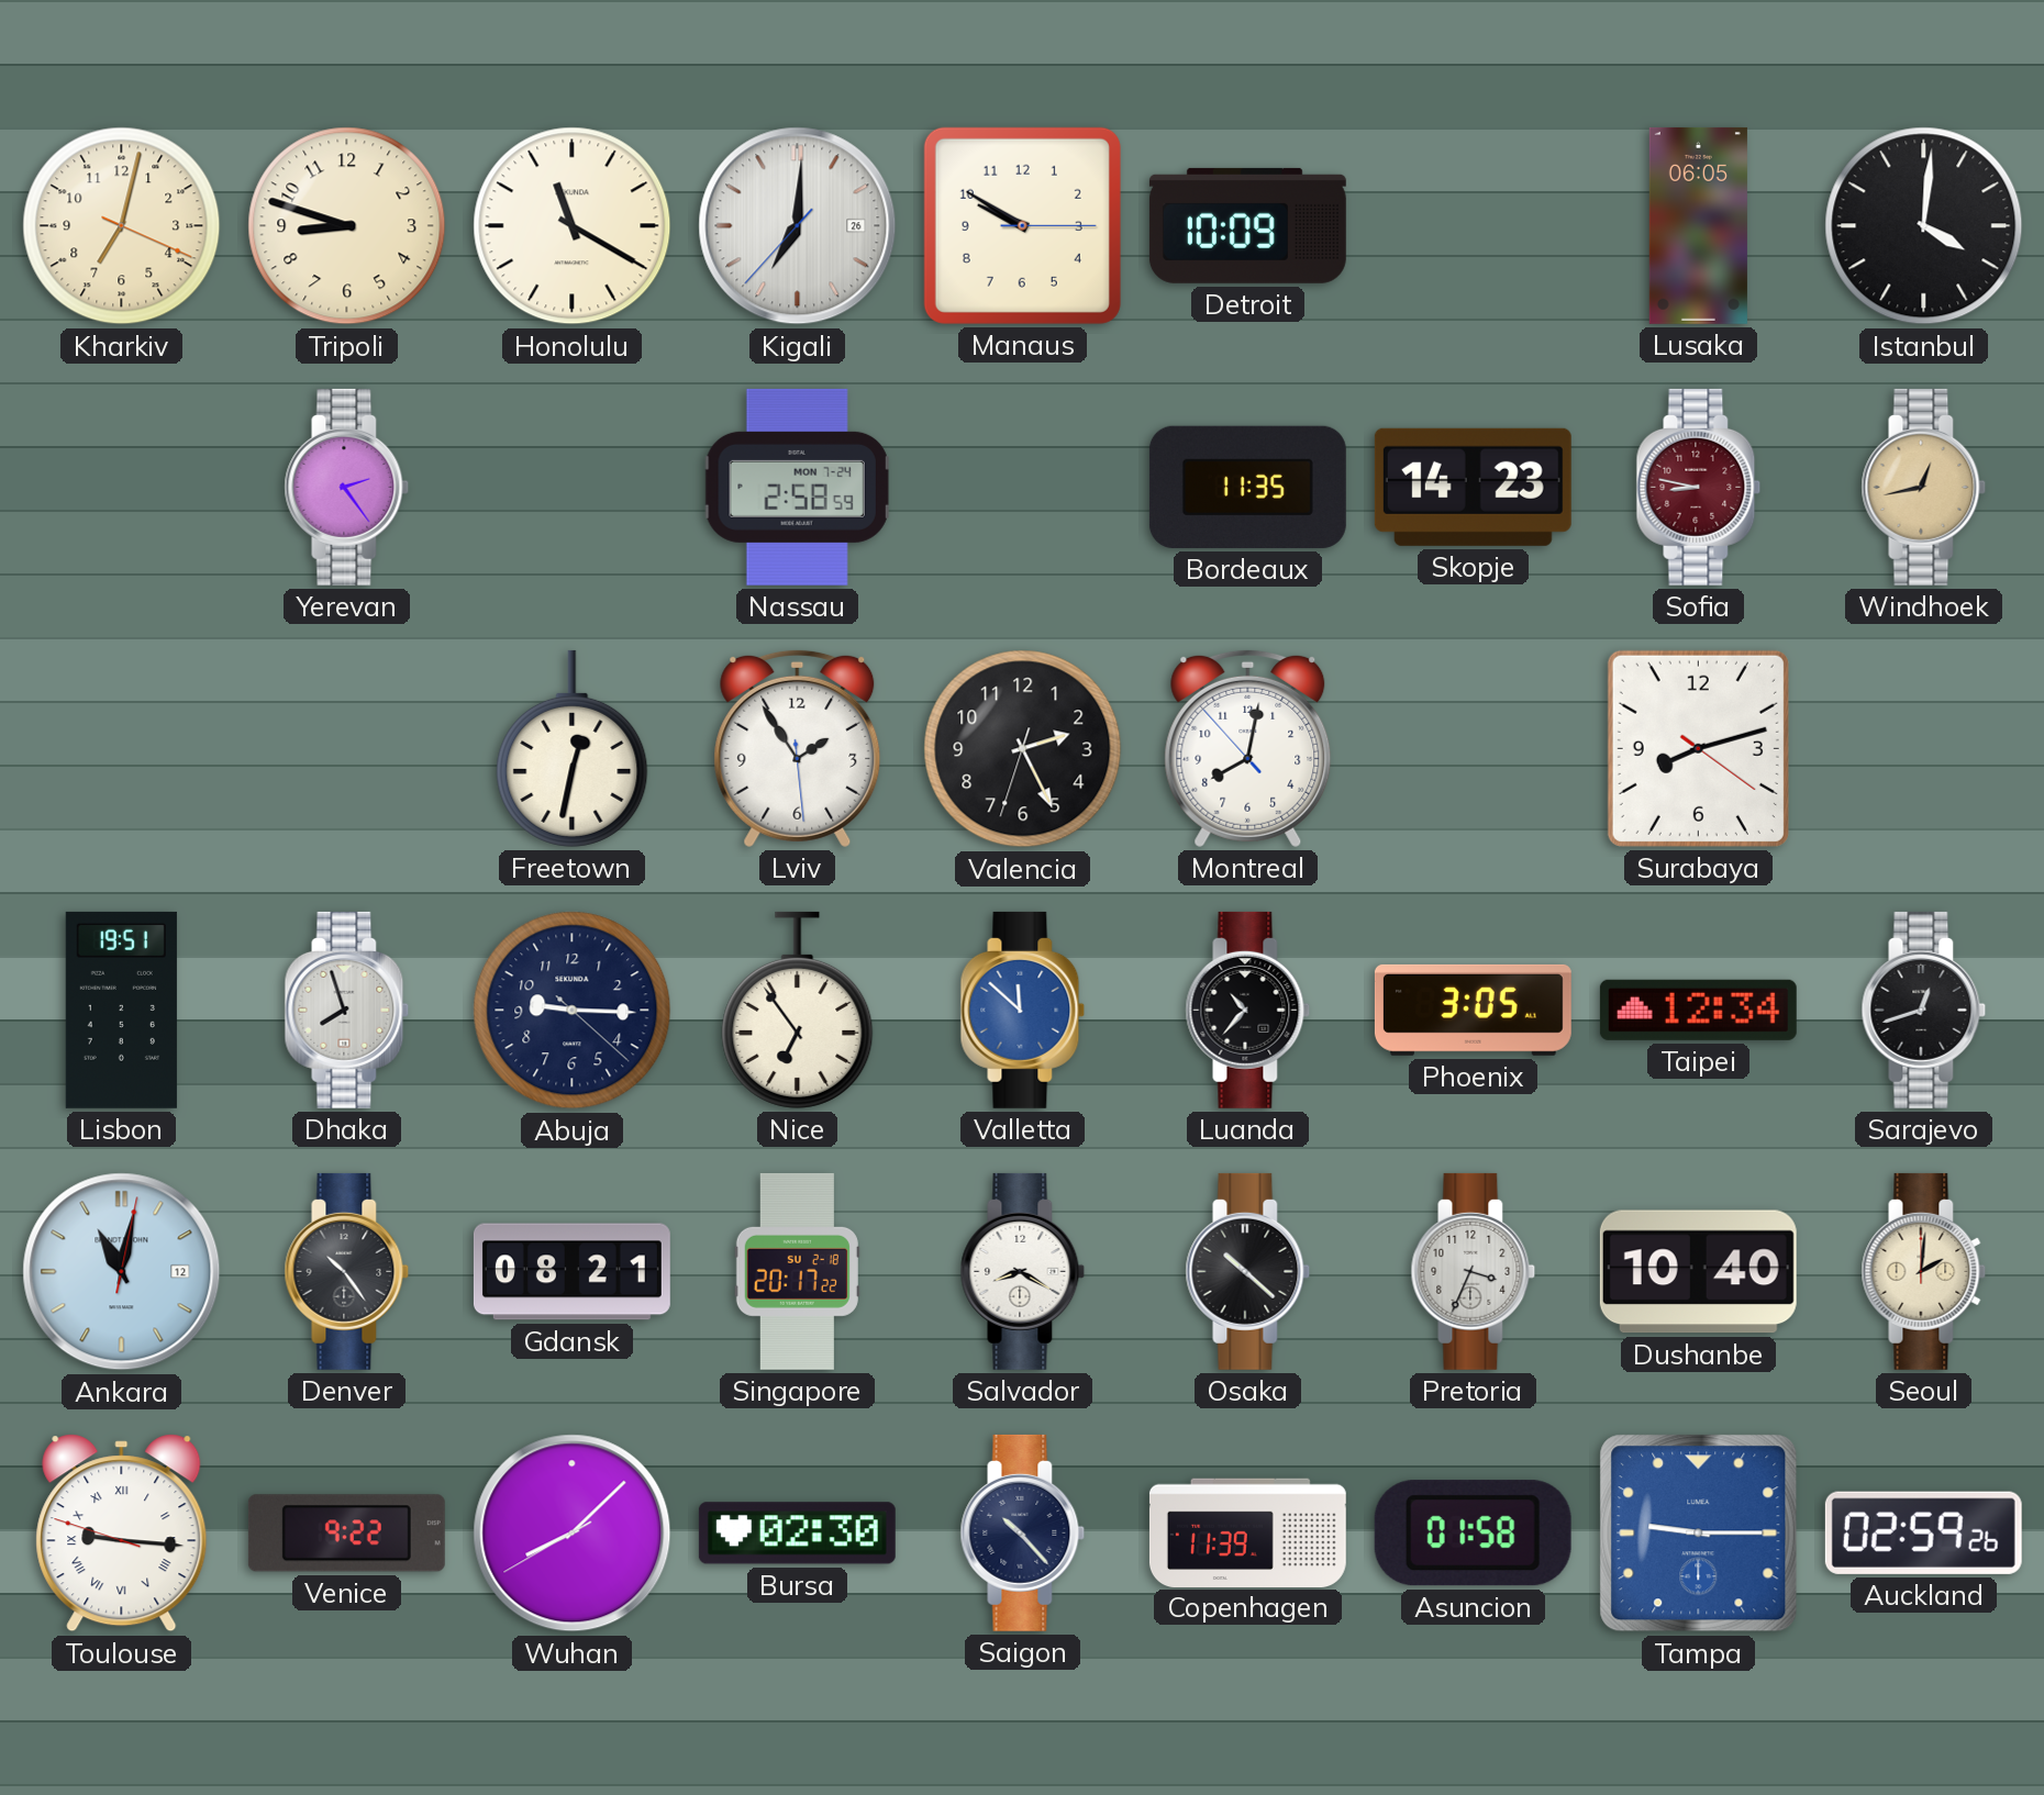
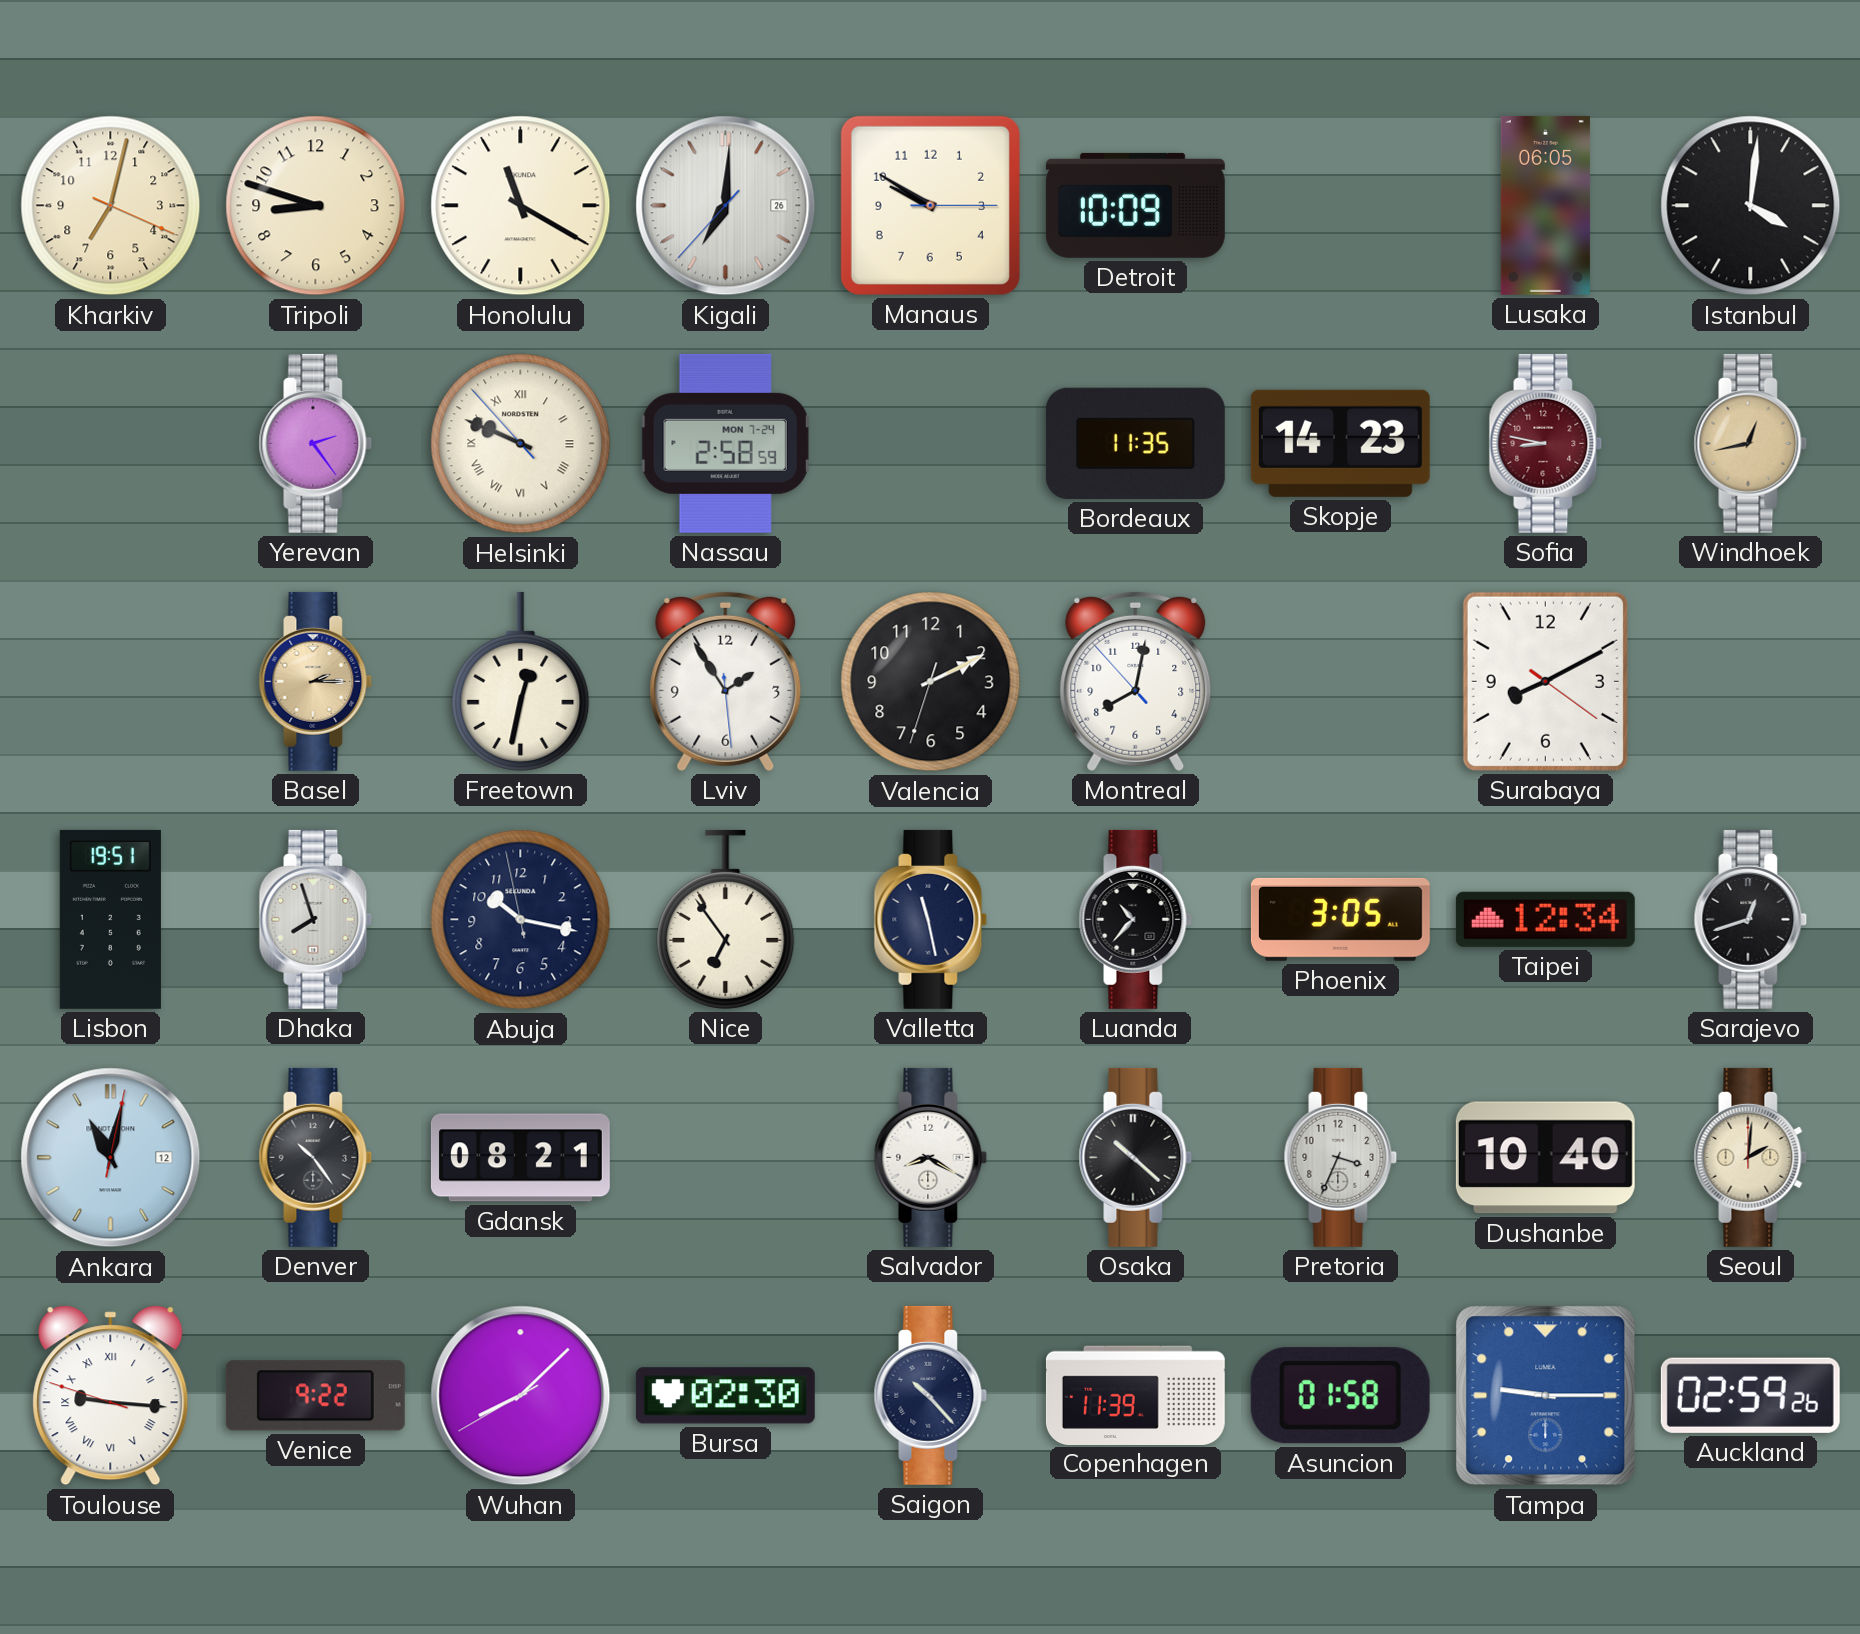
Helsinki: none -> 9:48 (521, 444)
Basel: none -> 2:15 (316, 681)
Valencia: 2:25 -> 2:10 (931, 682)
Surabaya: 8:12 -> 8:10 (1545, 681)
Abuja: 9:15 -> 10:16 (521, 920)
Valletta: 11:52 -> 11:28 (931, 919)
Valletta dial: blue -> navy (931, 919)
Singapore: 20:17 -> none (797, 1271)
